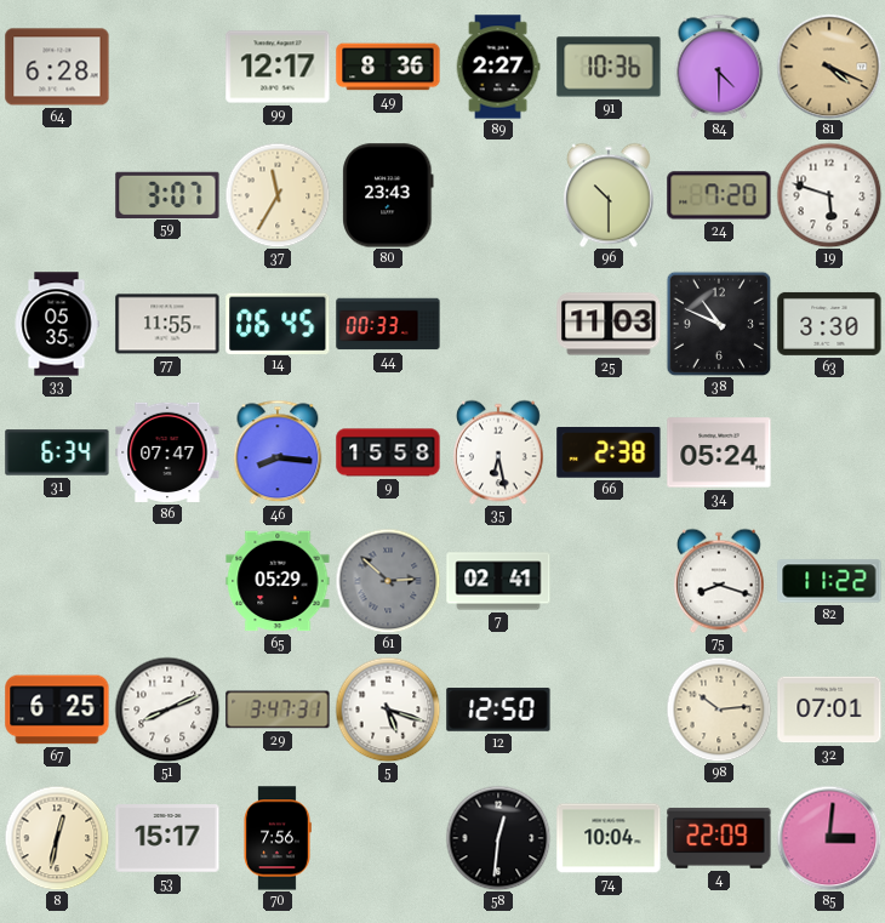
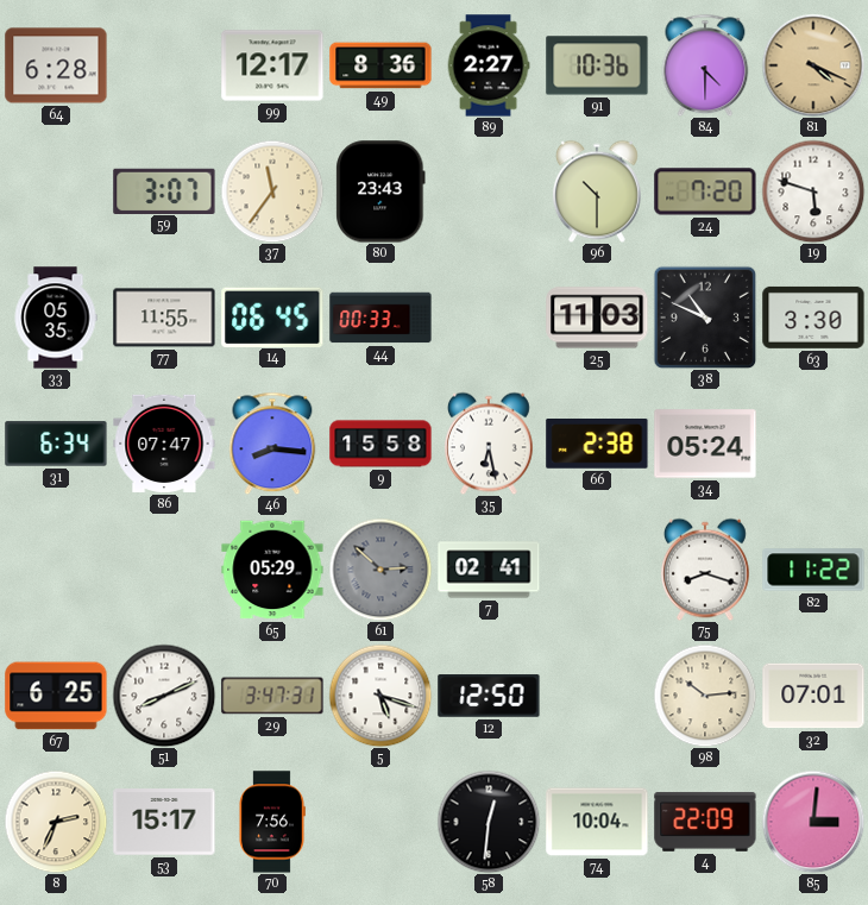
37: 11:35 -> 11:36 (272, 191)
8: 12:32 -> 2:34 (56, 822)
